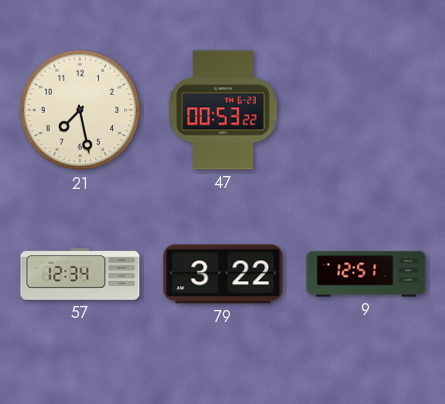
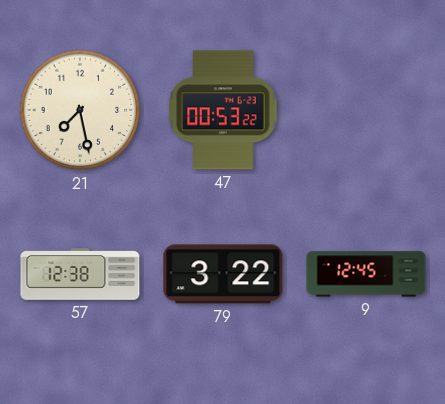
57: 12:34 -> 12:38 (80, 274)
9: 12:51 -> 12:45 (366, 274)
